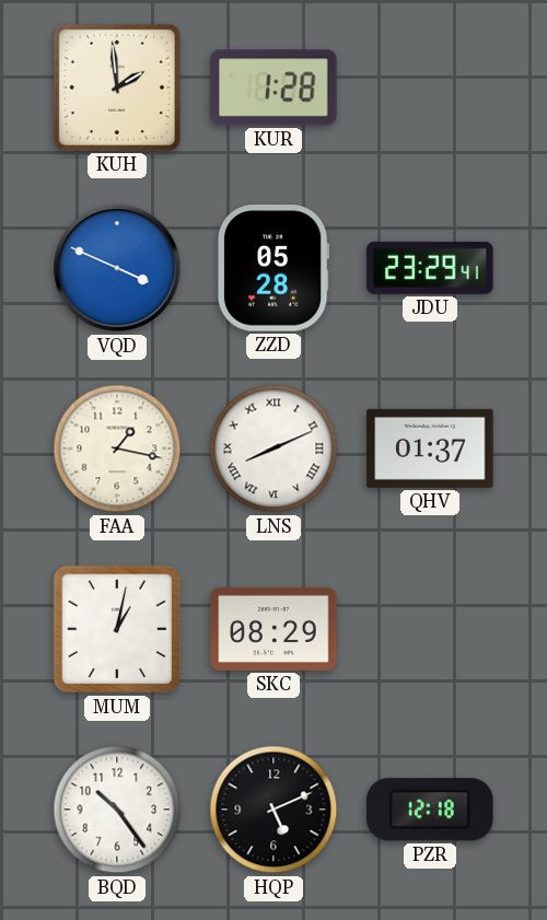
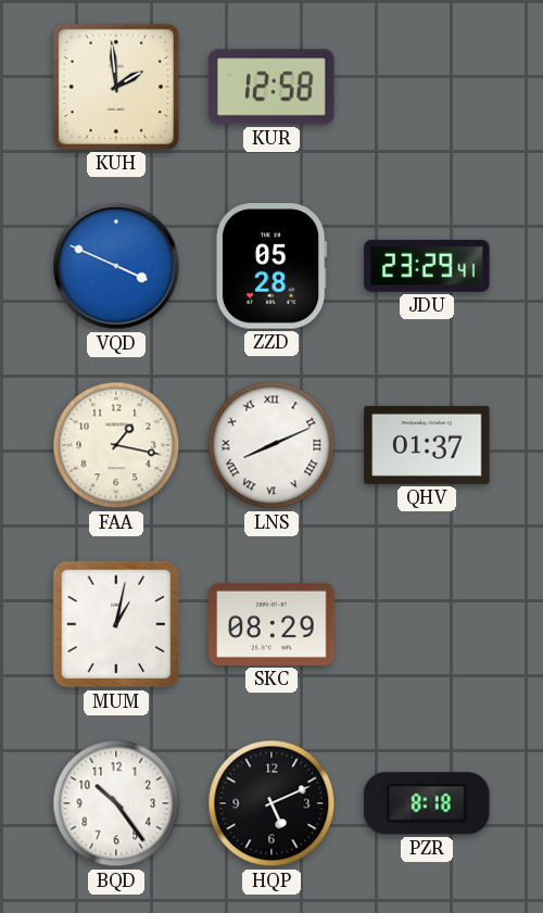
KUR: 1:28 -> 12:58 (271, 87)
PZR: 12:18 -> 8:18 (427, 803)
